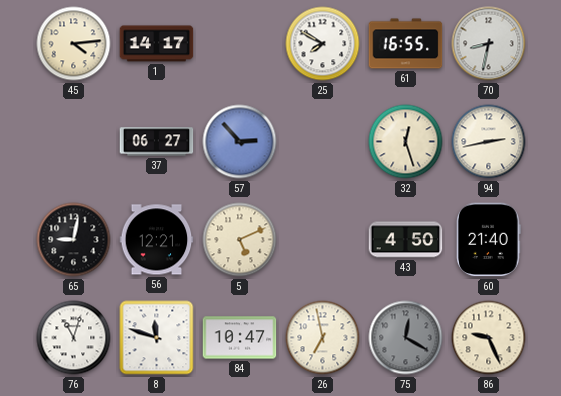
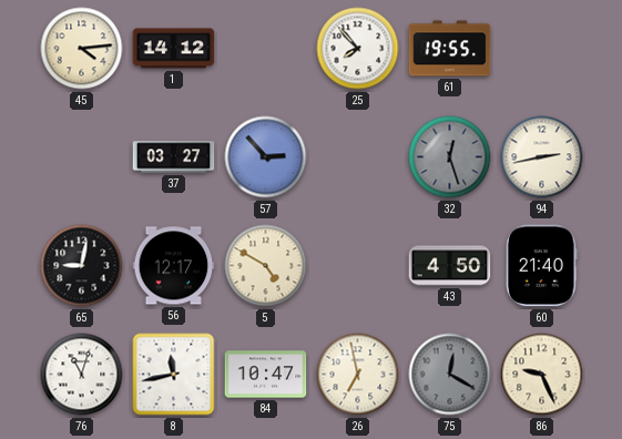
1: 14:17 -> 14:12 (174, 49)
25: 7:50 -> 7:53 (358, 49)
61: 16:55 -> 19:55 (450, 49)
70: 8:32 -> none (489, 44)
37: 06:27 -> 03:27 (174, 157)
32 dial: cream -> grey (450, 157)
56: 12:21 -> 12:17 (174, 266)
5: 5:11 -> 4:50 (266, 266)
8: 11:48 -> 11:43 (174, 375)
